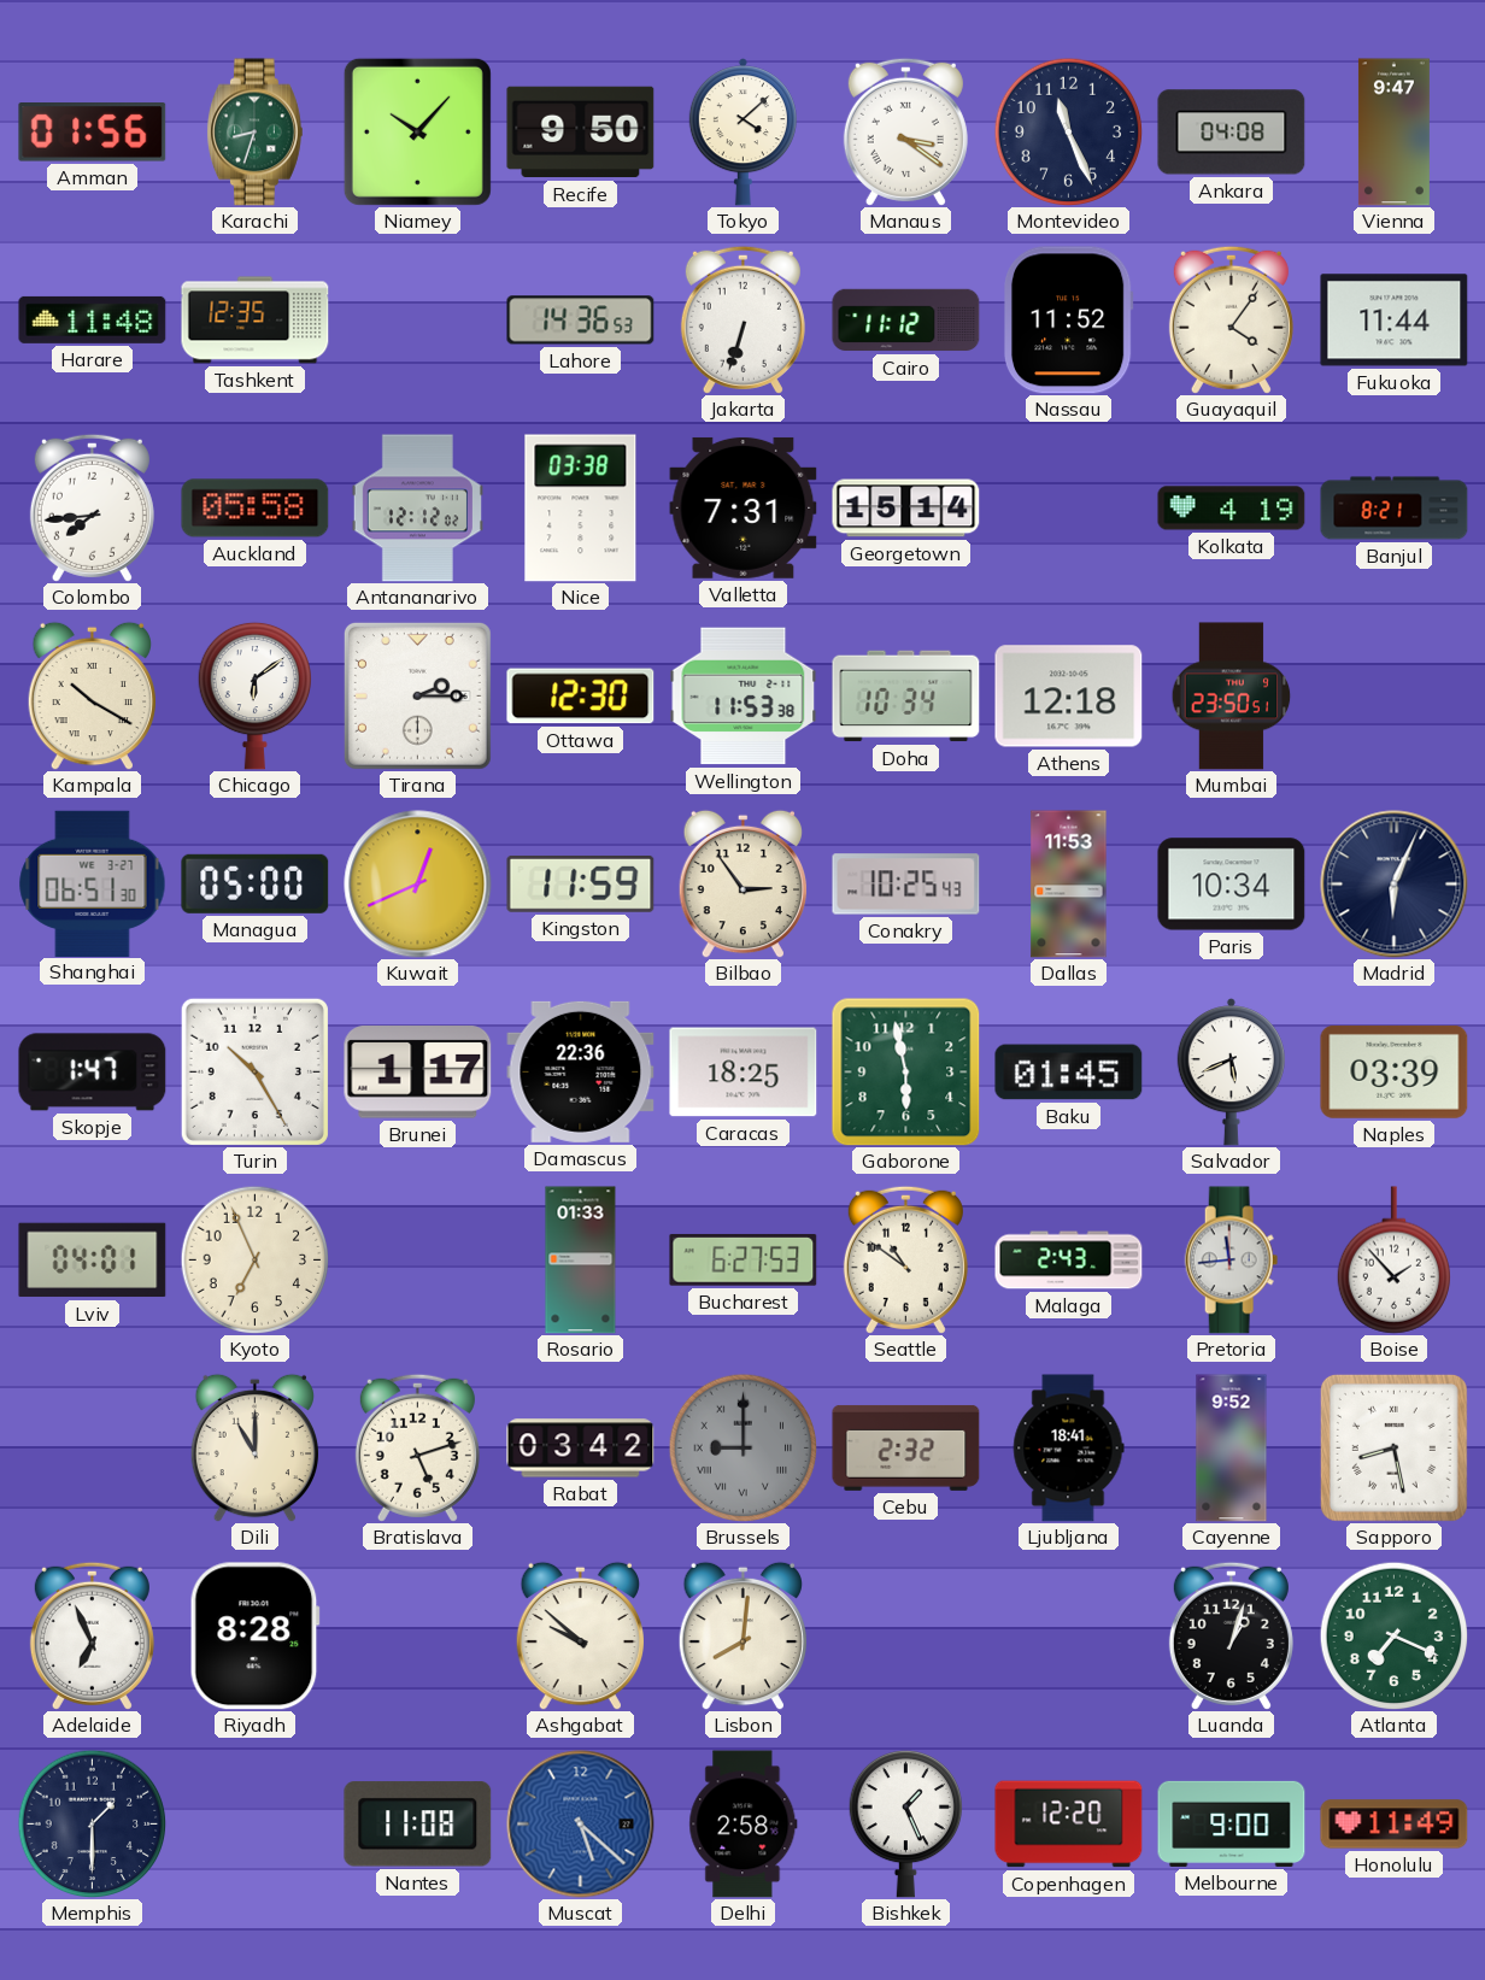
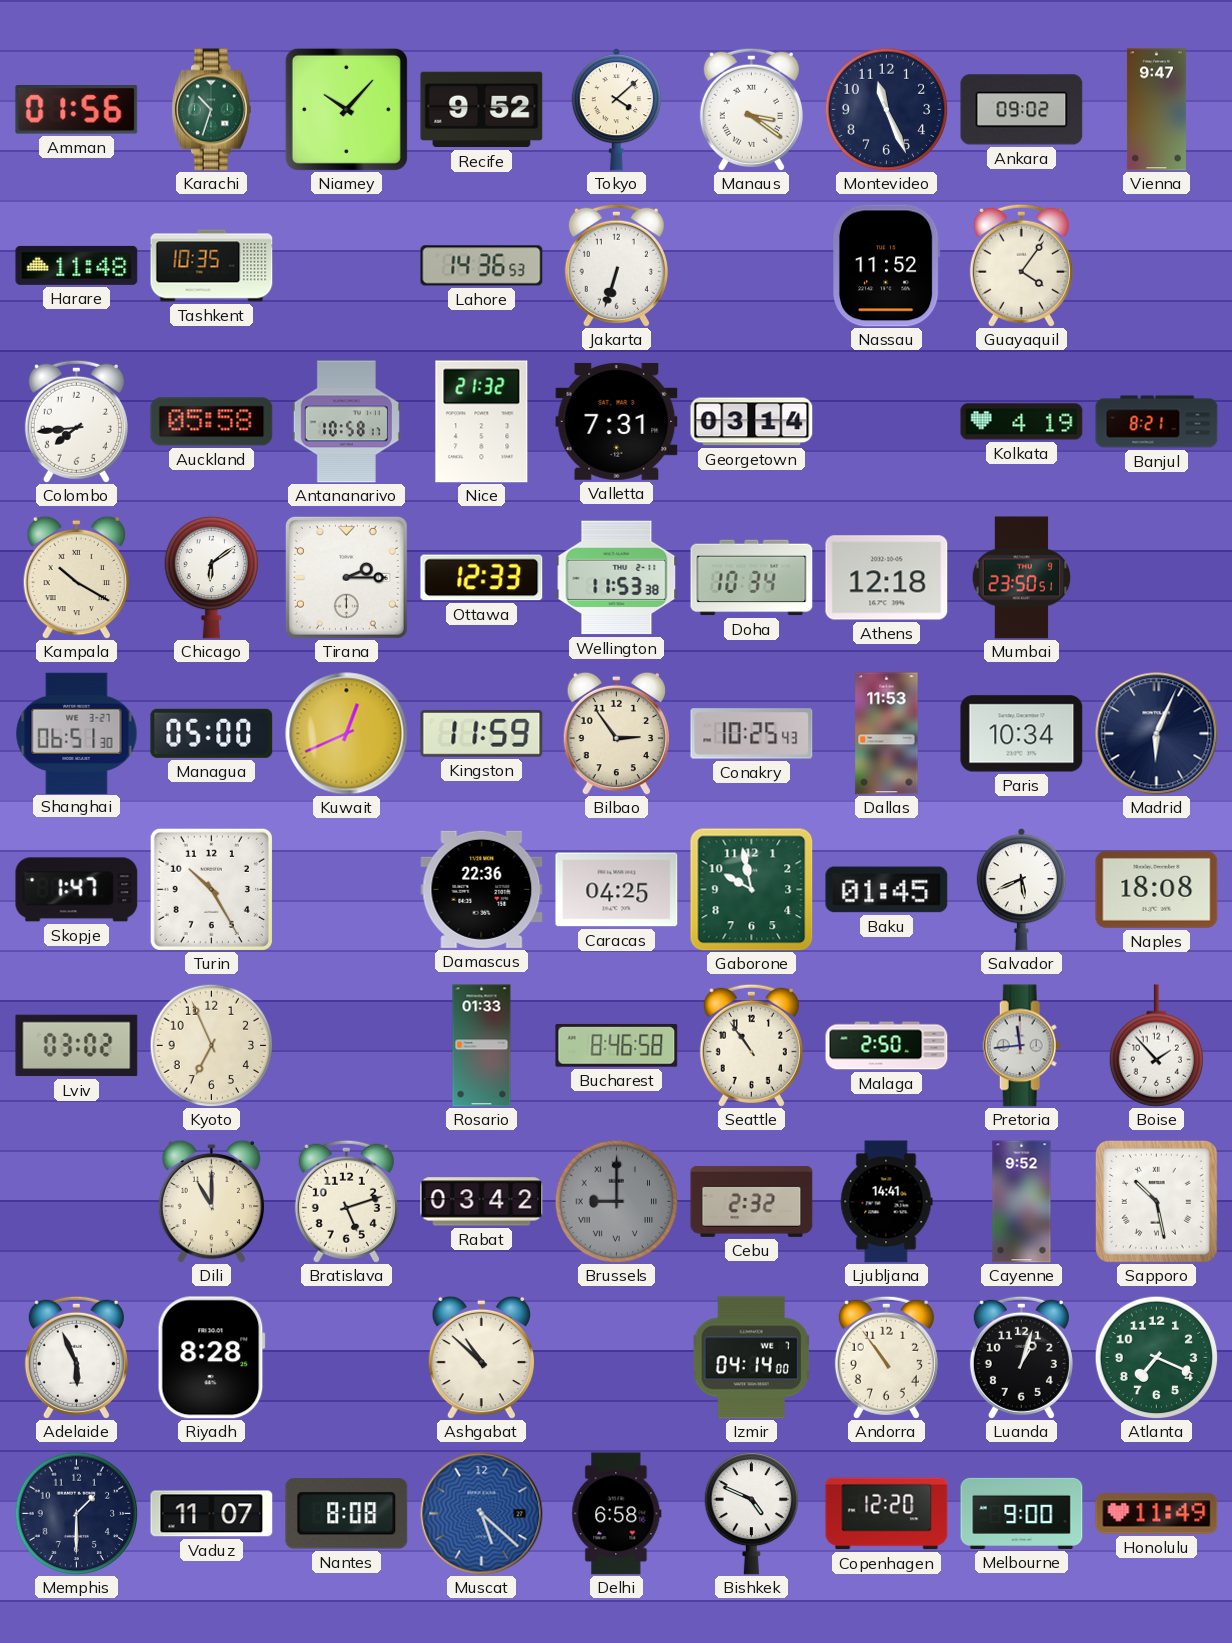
Karachi: 8:33 -> 10:33 (211, 110)
Recife: 9:50 -> 9:52 (482, 110)
Ankara: 04:08 -> 09:02 (1022, 110)
Tashkent: 12:35 -> 10:35 (212, 266)
Cairo: 11:12 -> none (906, 321)
Fukuoka: 11:44 -> none (1395, 321)
Antananarivo: 12:12 -> 10:58 (346, 422)
Nice: 03:38 -> 21:32 (482, 422)
Georgetown: 15:14 -> 03:14 (752, 422)
Ottawa: 12:30 -> 12:33 (482, 578)
Brunei: 1:17 -> none (418, 1073)
Caracas: 18:25 -> 04:25 (617, 890)
Gaborone: 5:58 -> 9:58 (751, 889)
Naples: 03:39 -> 18:08 (1157, 889)
Lviv: 04:01 -> 03:02 (77, 1046)
Bucharest: 6:27 -> 8:46 (617, 1046)
Seattle: 10:51 -> 10:54 (751, 1045)
Malaga: 2:43 -> 2:50 (887, 1046)
Ljubljana: 18:41 -> 14:41 (886, 1202)
Sapporo: 8:28 -> 10:28 (1156, 1201)
Adelaide: 6:56 -> 5:56 (76, 1357)
Ashgabat: 9:52 -> 10:52 (481, 1357)
Lisbon: 8:01 -> none (742, 1635)
Izmir: none -> 04:14 (751, 1358)
Andorra: none -> 10:54 (886, 1357)
Vaduz: none -> 11:07 (212, 1514)
Nantes: 11:08 -> 8:08 (347, 1514)
Delhi: 2:58 -> 6:58 (617, 1514)
Bishkek: 1:26 -> 4:49 (751, 1513)
